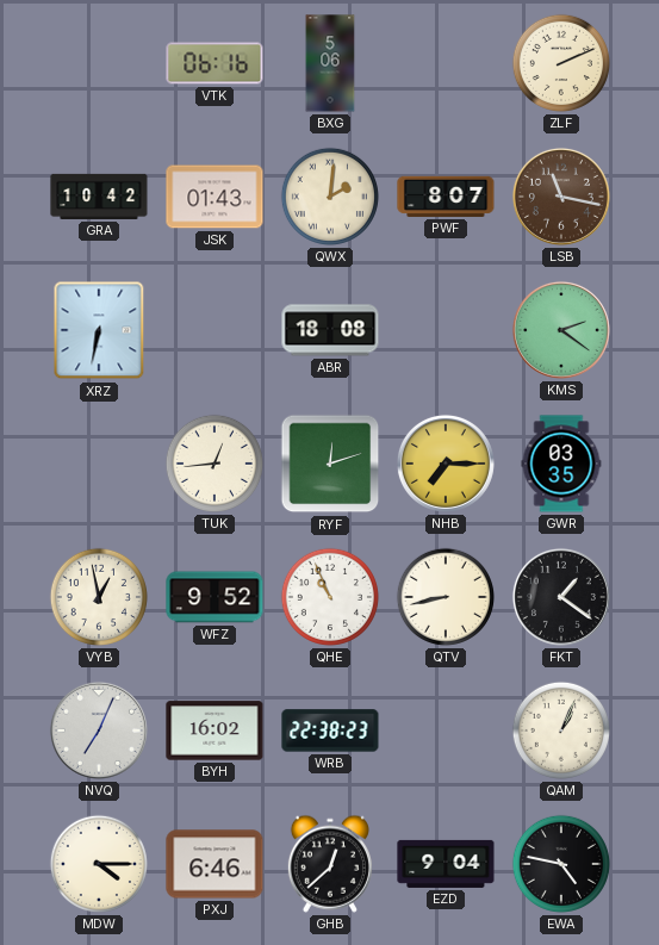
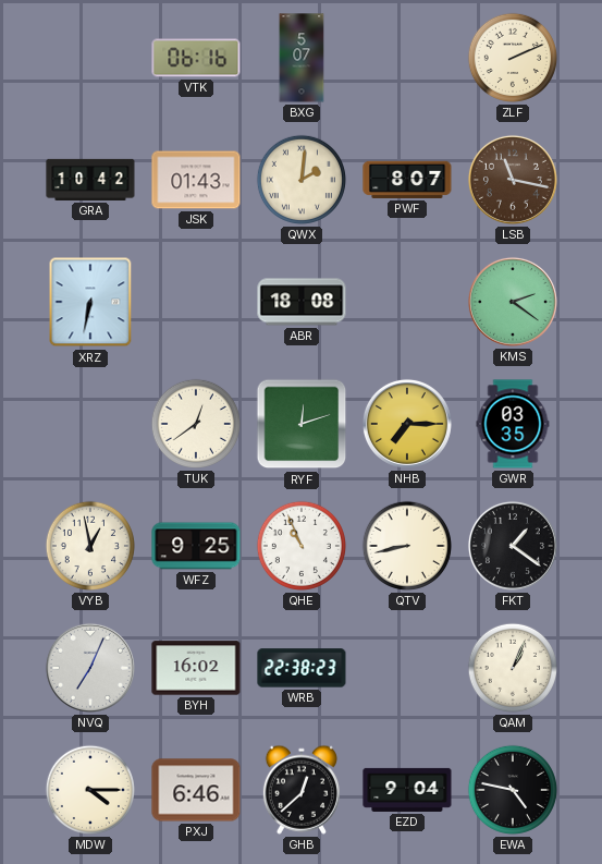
BXG: 5:06 -> 5:07 (302, 58)
TUK: 12:44 -> 12:39 (196, 424)
WFZ: 9:52 -> 9:25 (196, 546)
